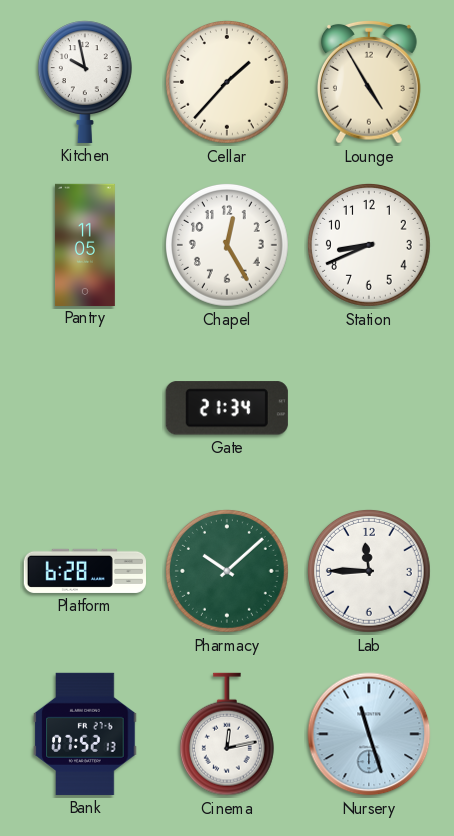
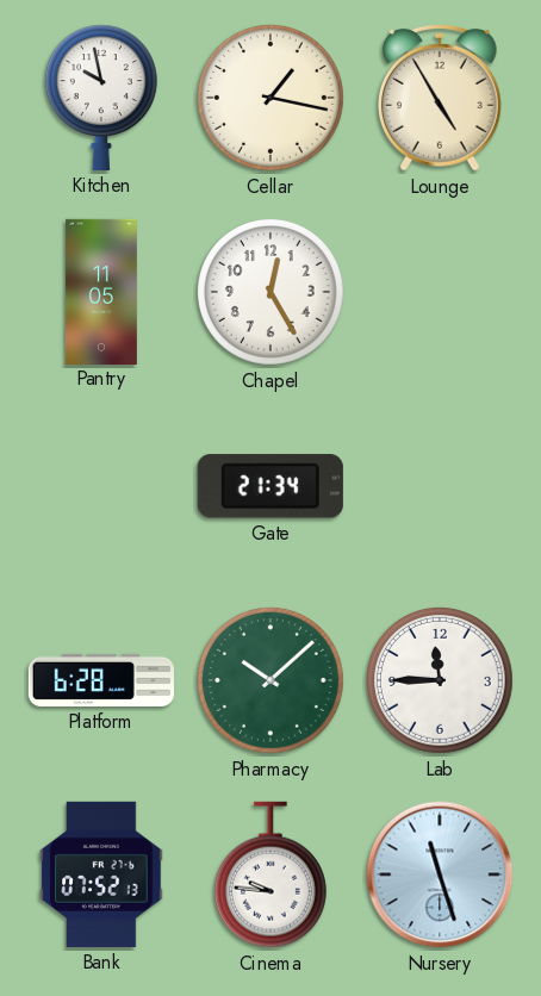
Cellar: 1:37 -> 1:17 (270, 98)
Station: 8:41 -> none (369, 245)
Cinema: 12:13 -> 9:46 (270, 874)
